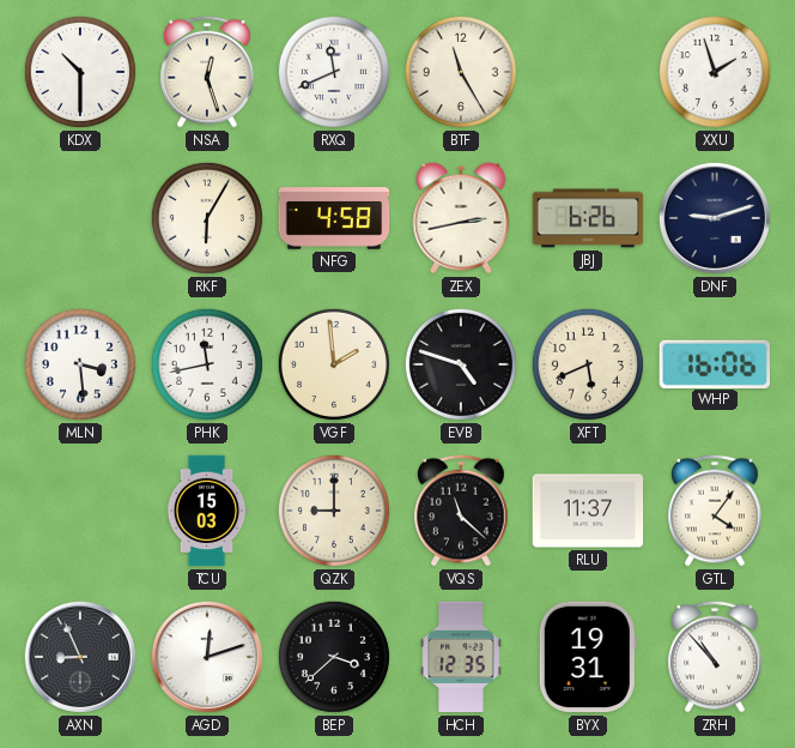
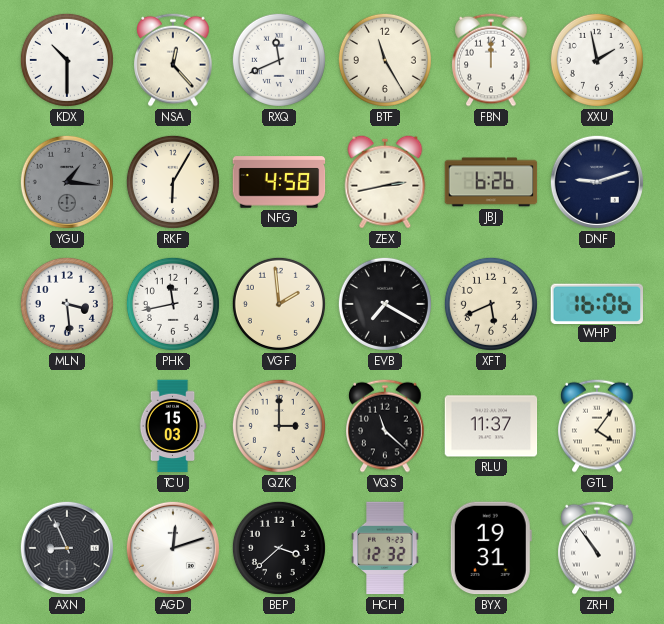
NSA: 12:27 -> 12:23 (173, 60)
FBN: none -> 12:00 (491, 60)
XXU: 1:57 -> 1:58 (597, 60)
YGU: none -> 1:16 (67, 182)
EVB: 4:48 -> 7:20 (385, 304)
QZK: 9:00 -> 3:00 (279, 426)
HCH: 12:35 -> 12:32 (385, 548)
ZRH: 10:53 -> 10:54 (597, 548)
